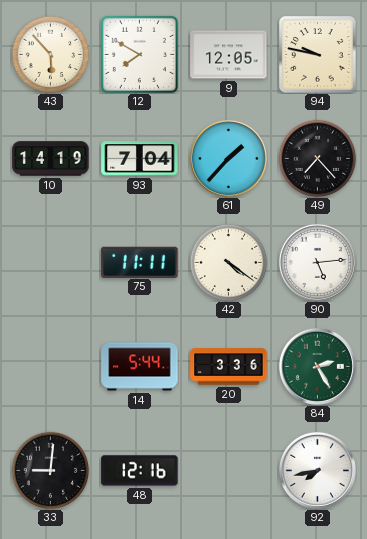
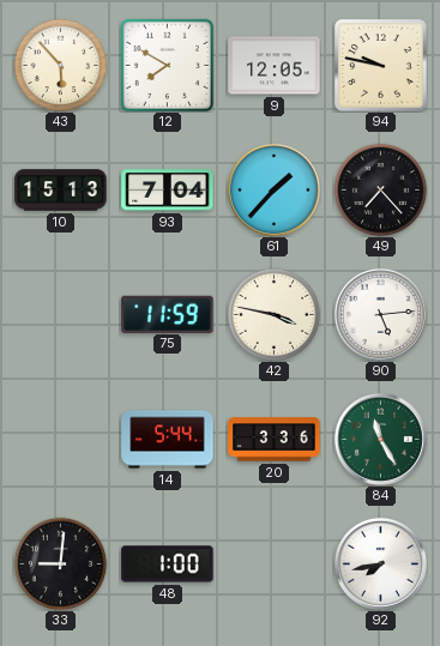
10: 14:19 -> 15:13 (61, 191)
75: 11:11 -> 11:59 (168, 314)
42: 4:21 -> 3:47 (273, 314)
84: 2:25 -> 11:25 (380, 439)
48: 12:16 -> 1:00 (168, 565)
